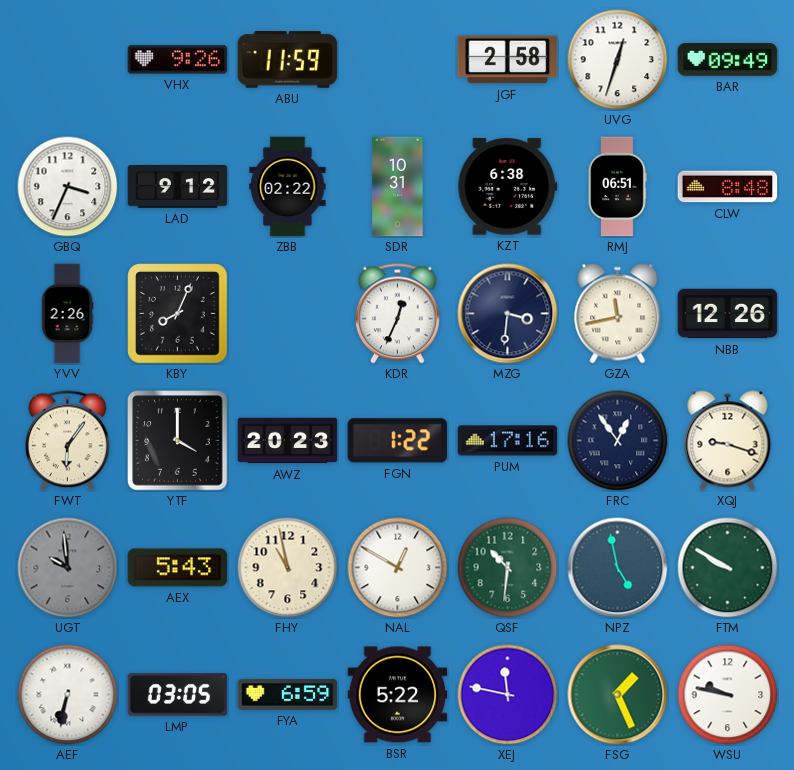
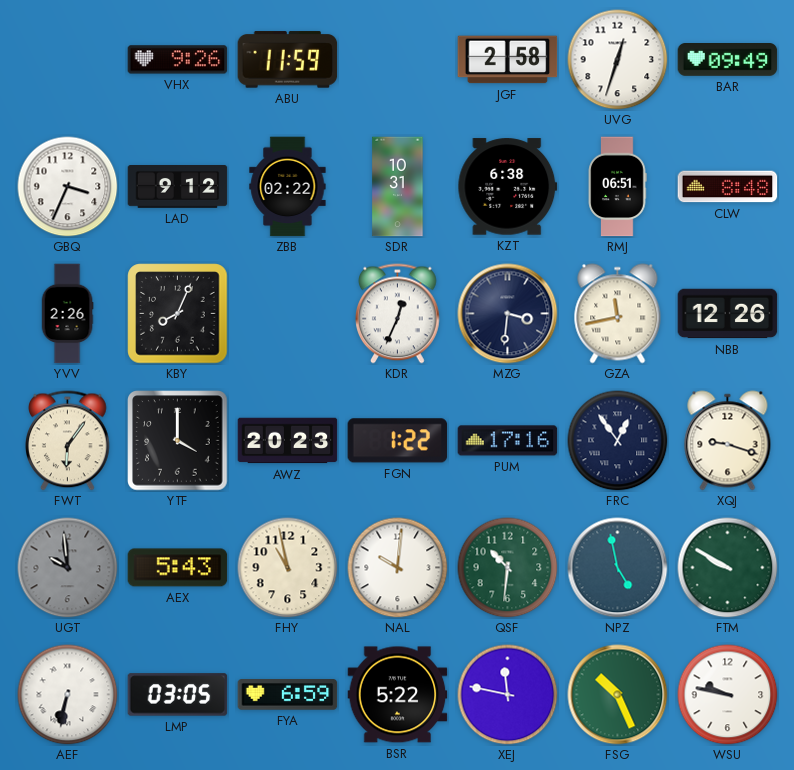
NAL: 12:50 -> 10:01 (398, 568)
FSG: 1:26 -> 10:26 (618, 695)
